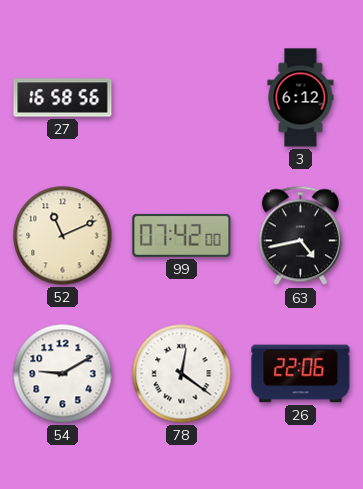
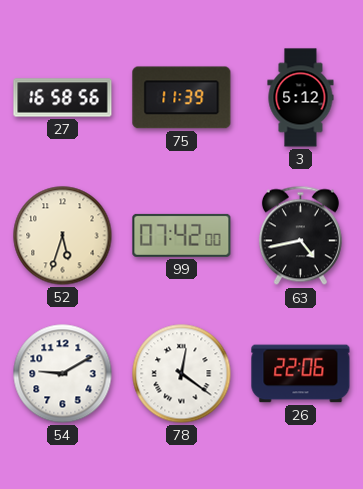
75: none -> 11:39 (182, 98)
3: 6:12 -> 5:12 (301, 98)
52: 11:11 -> 5:33 (63, 236)
